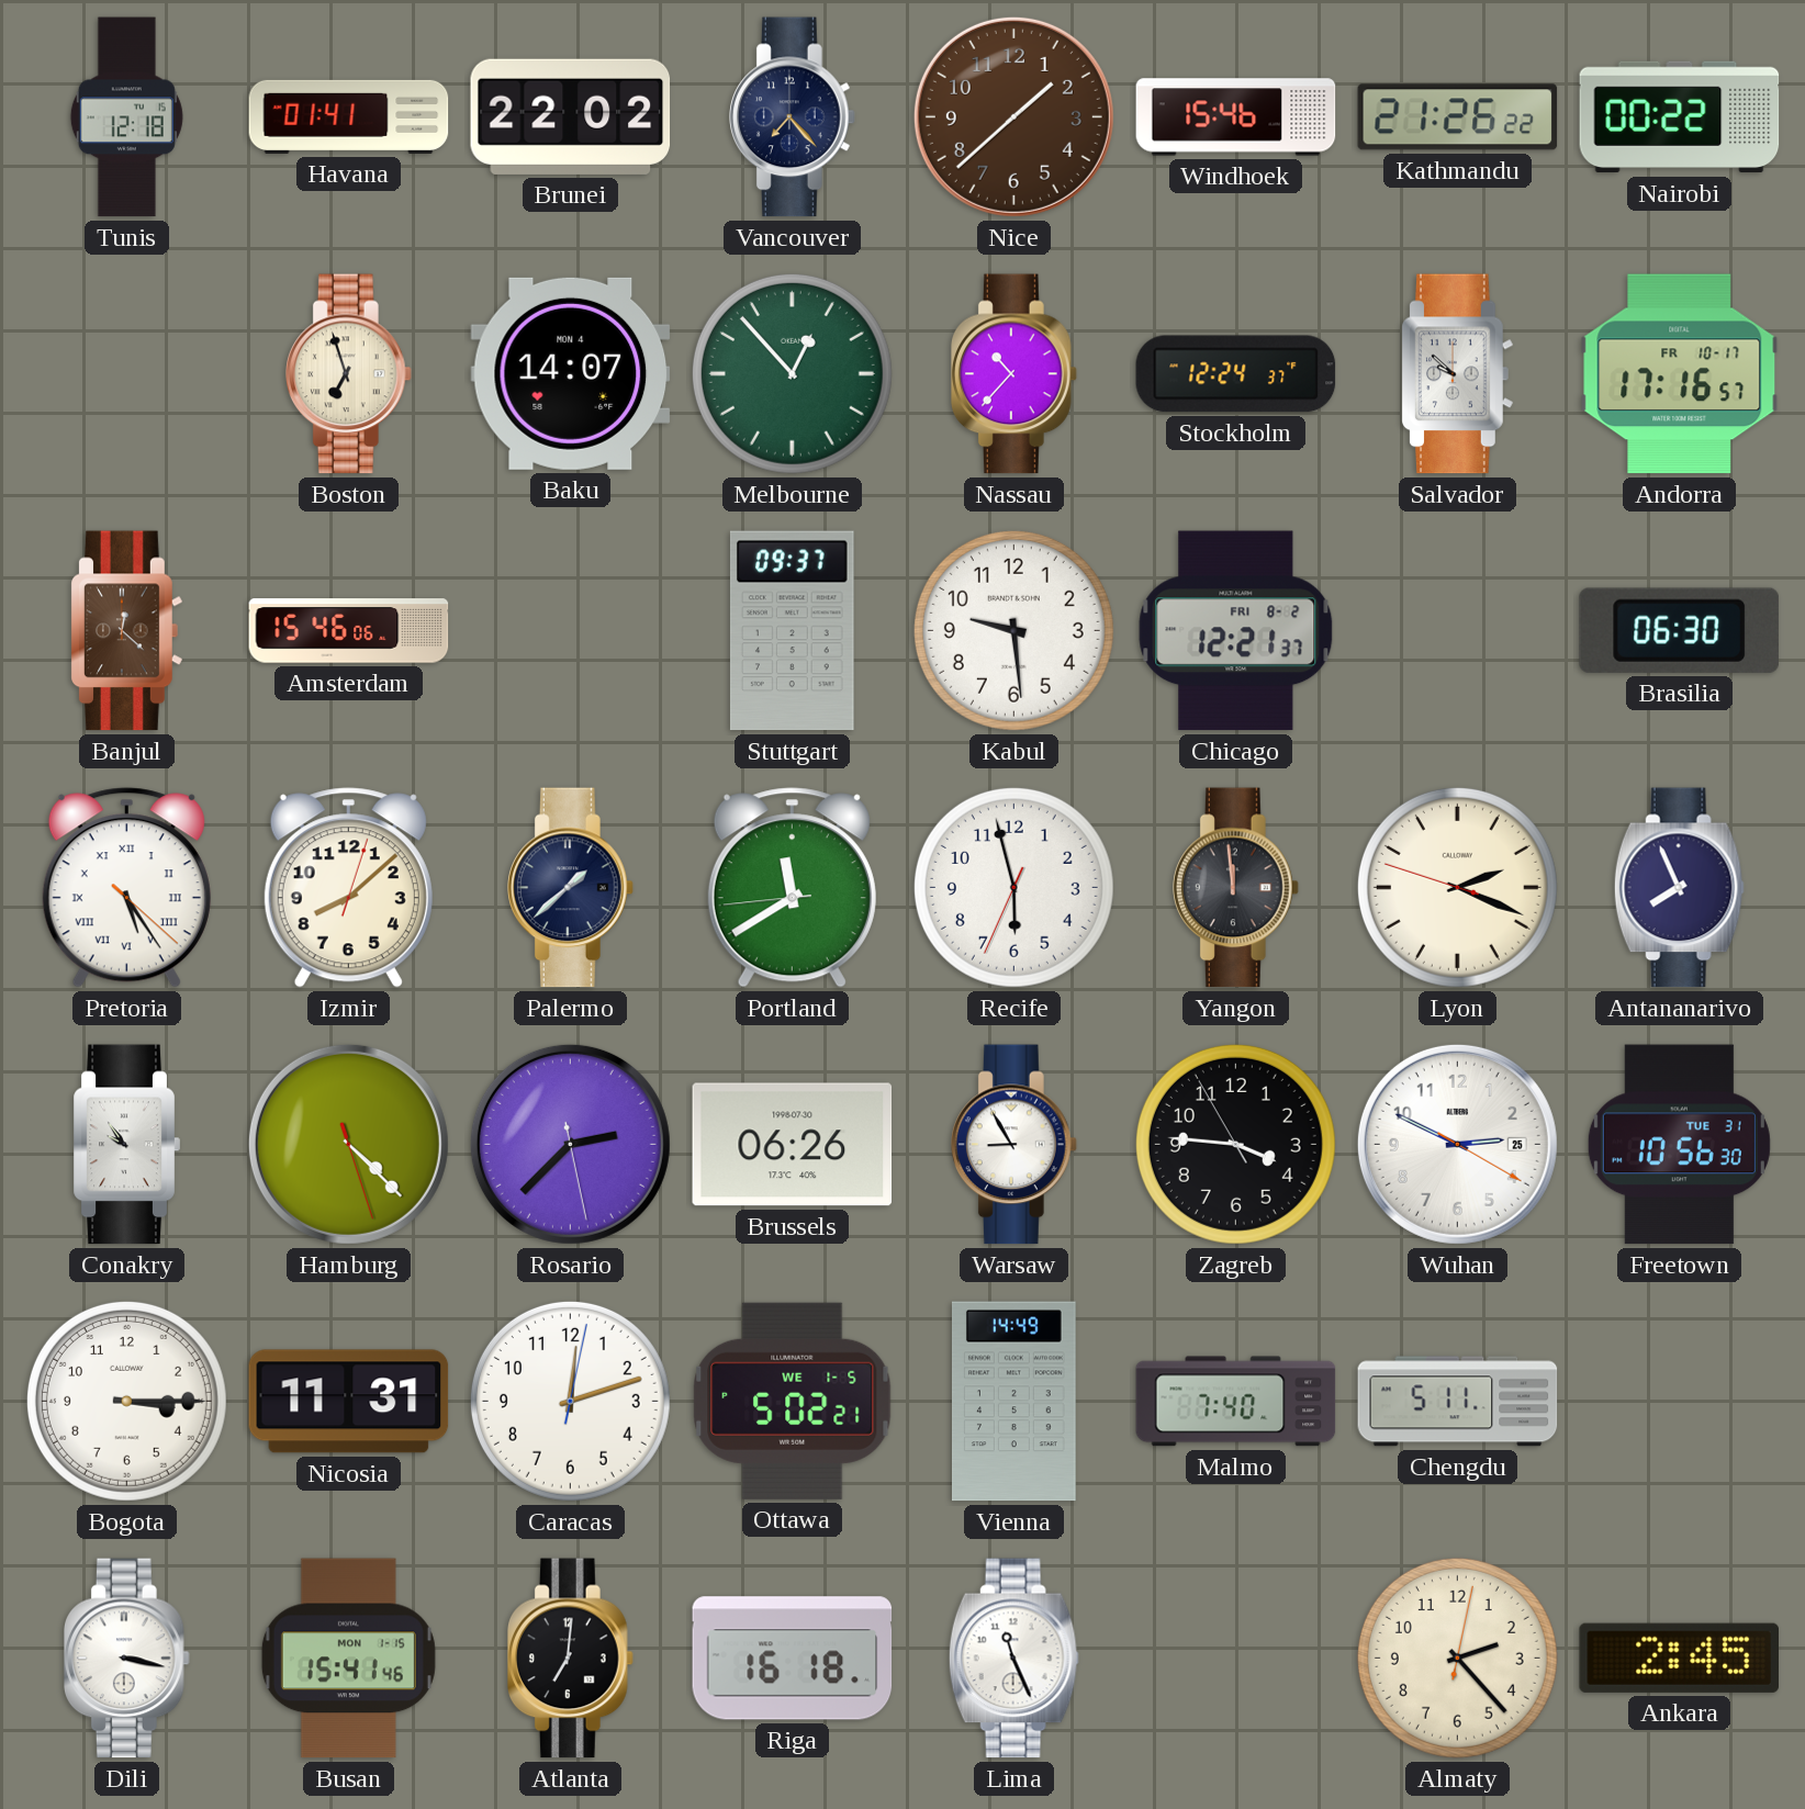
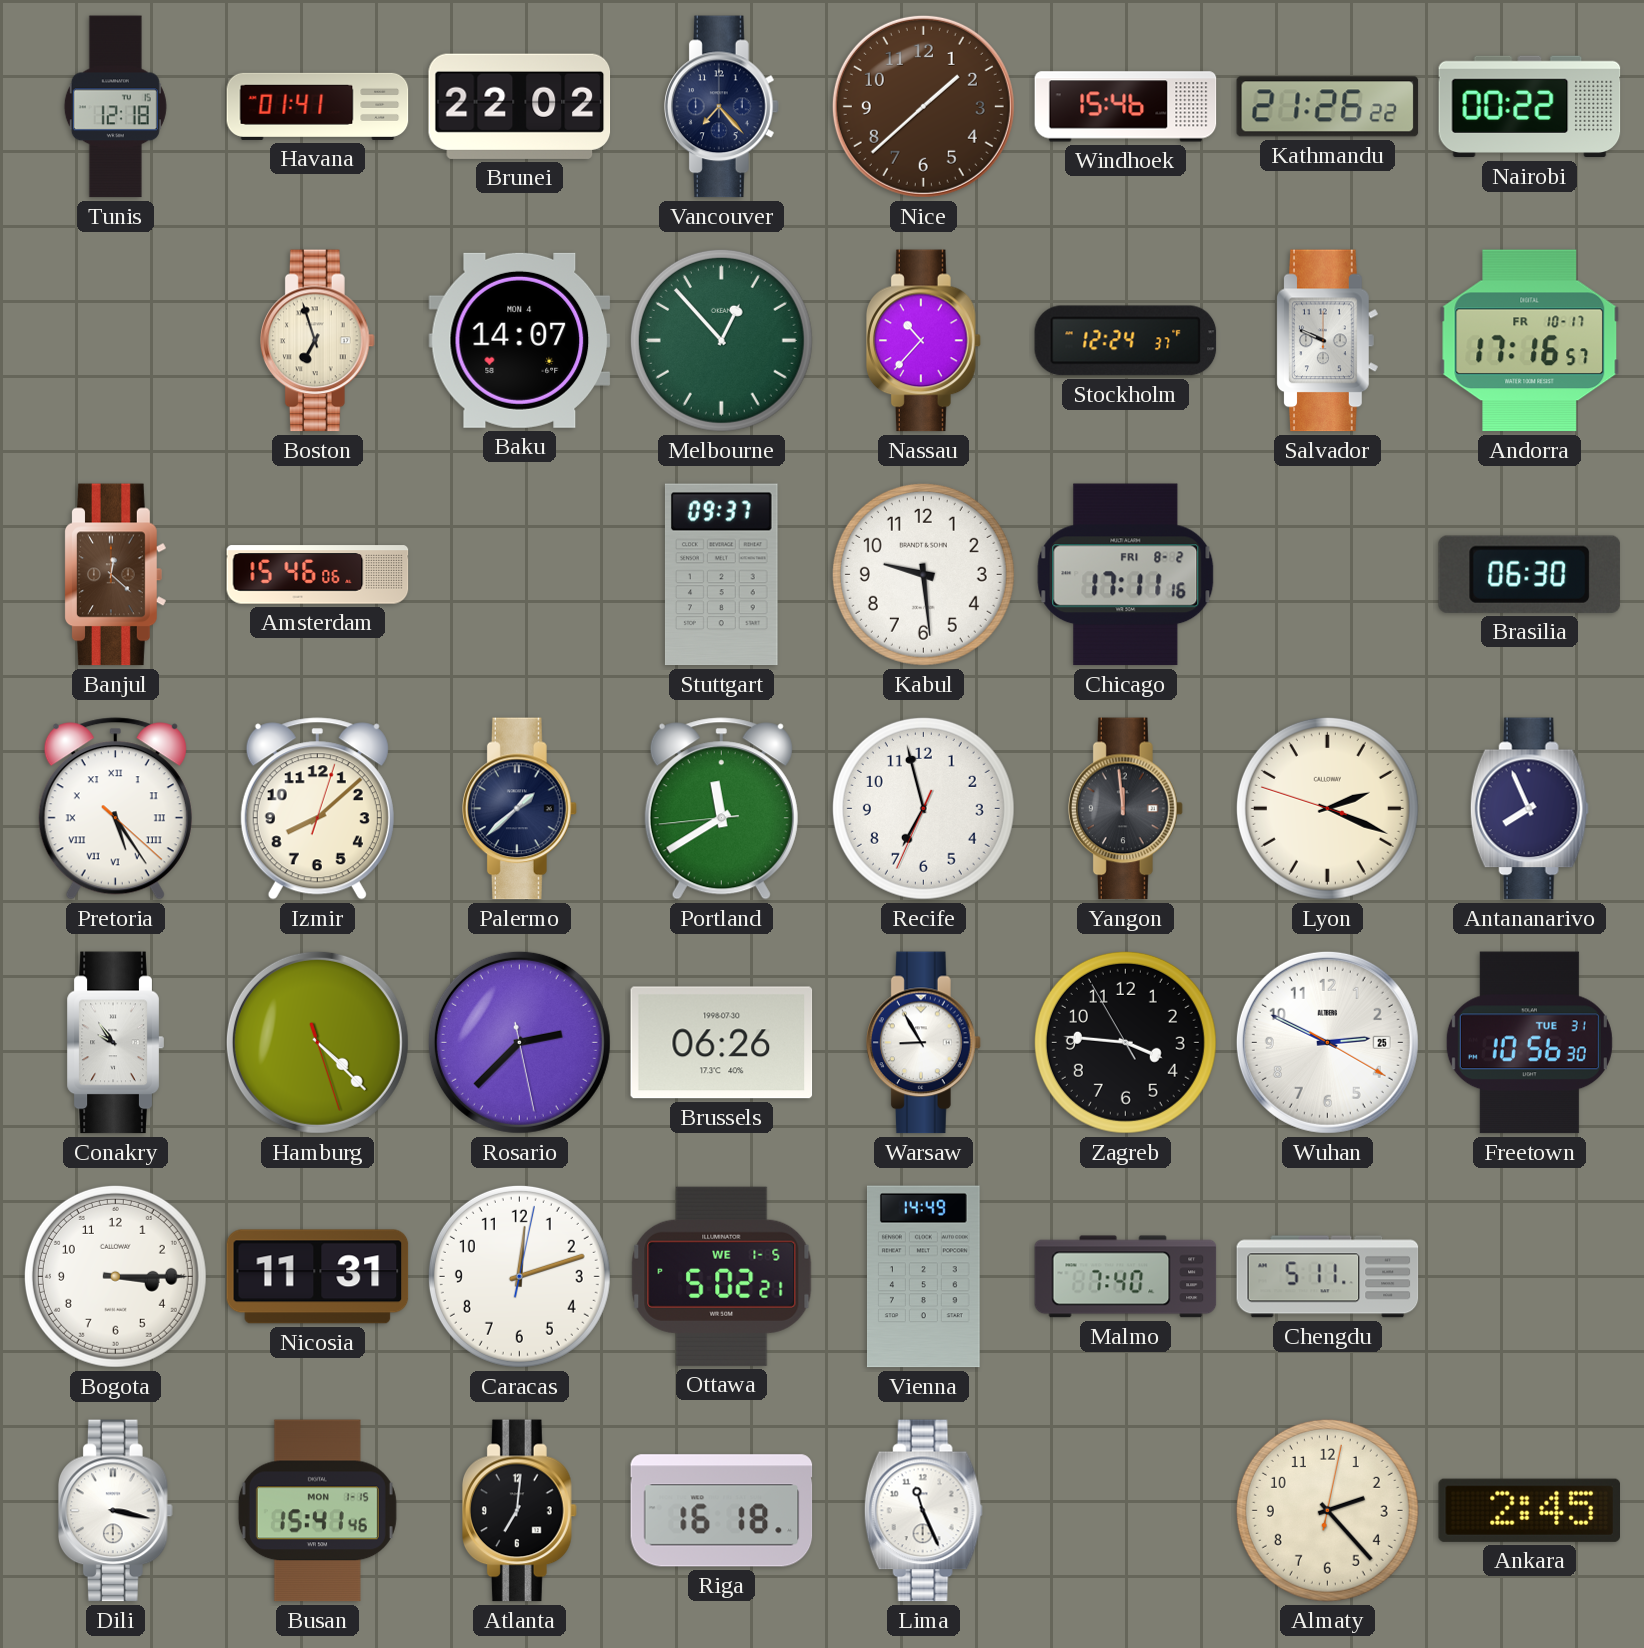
Salvador: 9:52 -> 9:49 (1328, 341)
Chicago: 12:21 -> 17:11 (1126, 575)
Recife: 5:57 -> 6:57 (923, 808)
